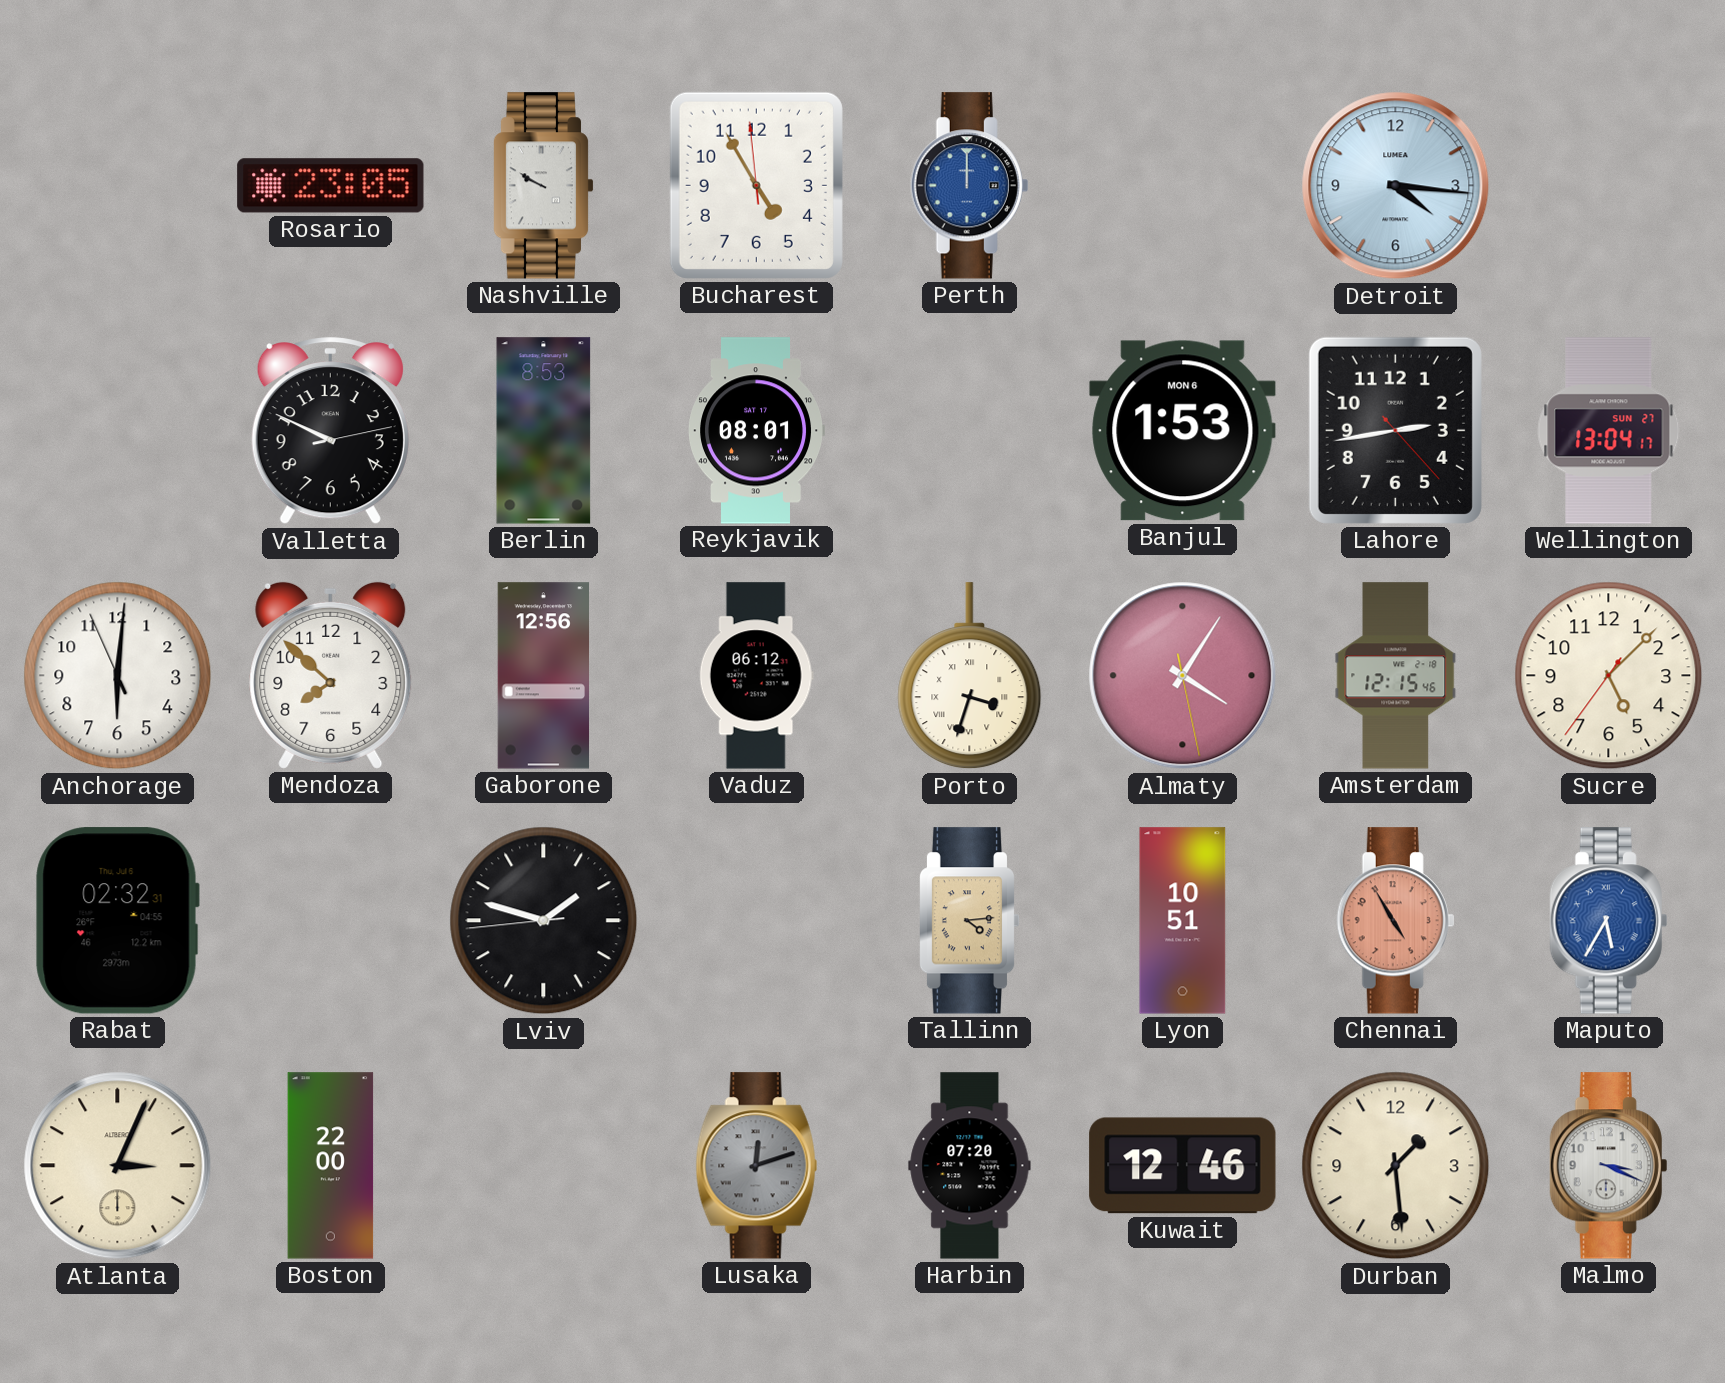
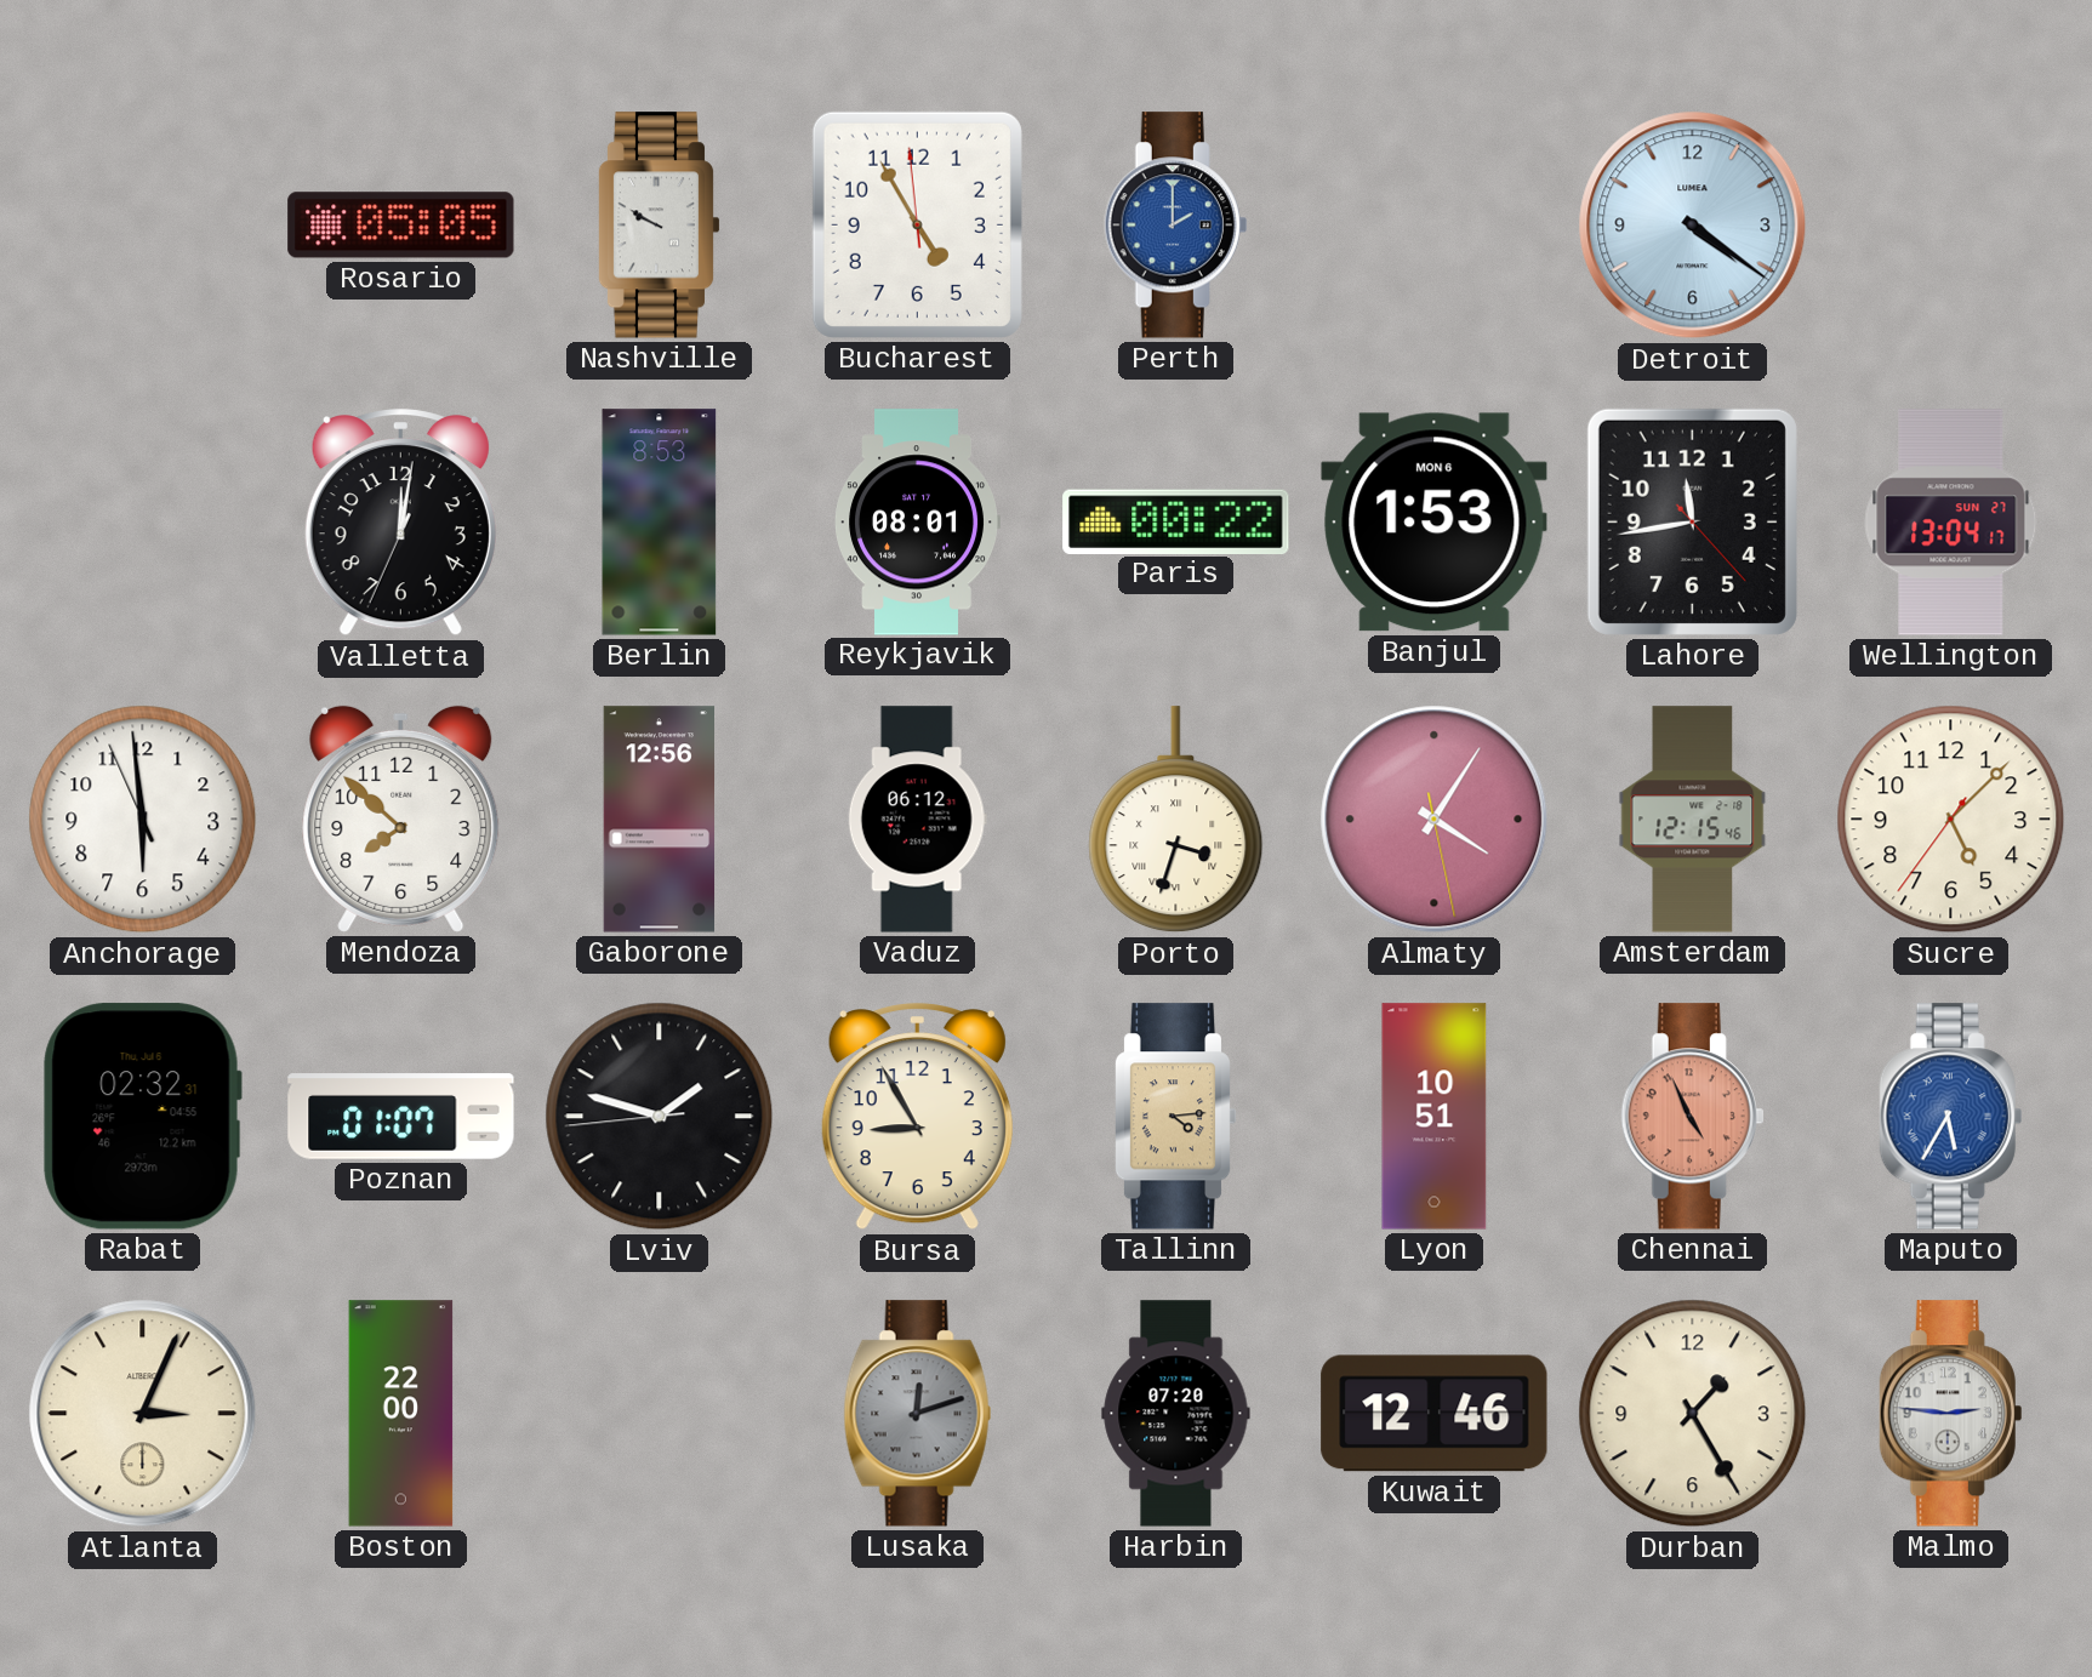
Rosario: 23:05 -> 05:05 (401, 226)
Perth: 12:00 -> 2:00 (1176, 226)
Detroit: 4:16 -> 4:21 (1693, 226)
Valletta: 9:49 -> 12:01 (400, 523)
Paris: none -> 00:22 (1176, 521)
Lahore: 2:43 -> 11:43 (1692, 521)
Anchorage: 6:00 -> 5:58 (143, 820)
Poznan: none -> 01:07 (401, 1117)
Bursa: none -> 8:55 (917, 1117)
Chennai: 4:55 -> 4:56 (1693, 1117)
Durban: 1:29 -> 1:25 (1693, 1414)
Malmo: 3:19 -> 2:46 (1951, 1414)
